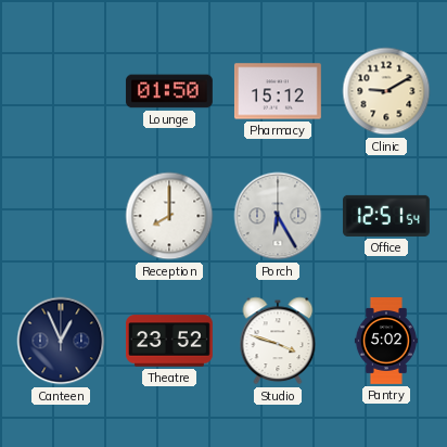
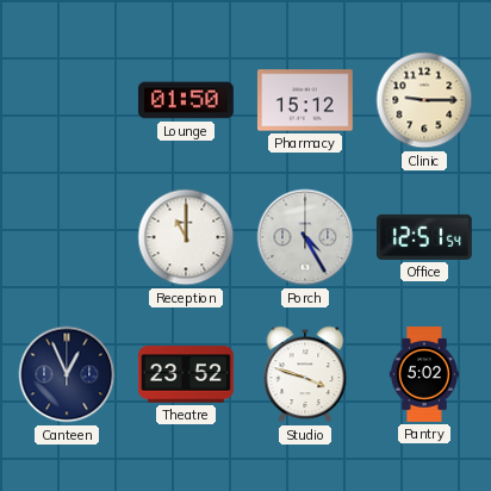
Clinic: 9:10 -> 9:15 (424, 100)
Reception: 8:00 -> 11:00 (186, 237)
Porch: 6:25 -> 4:25 (305, 237)
